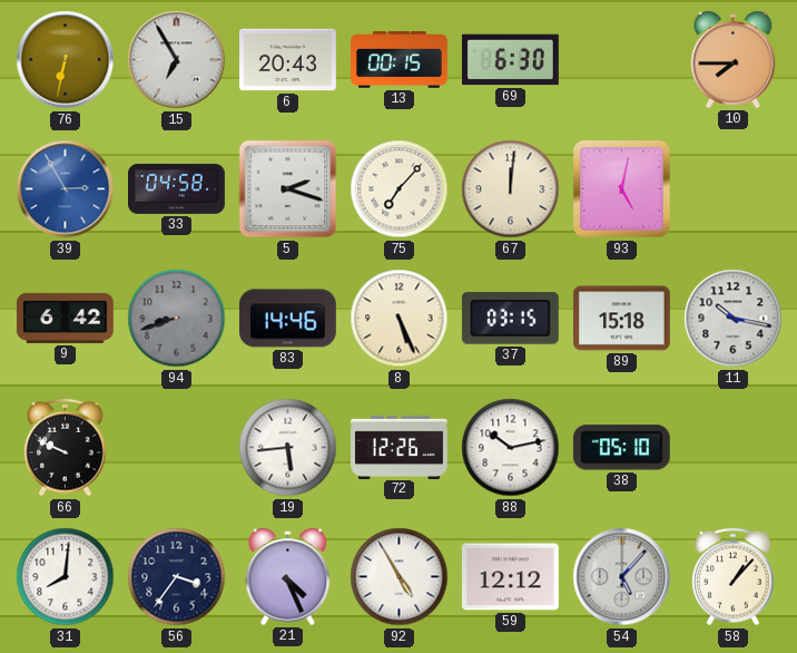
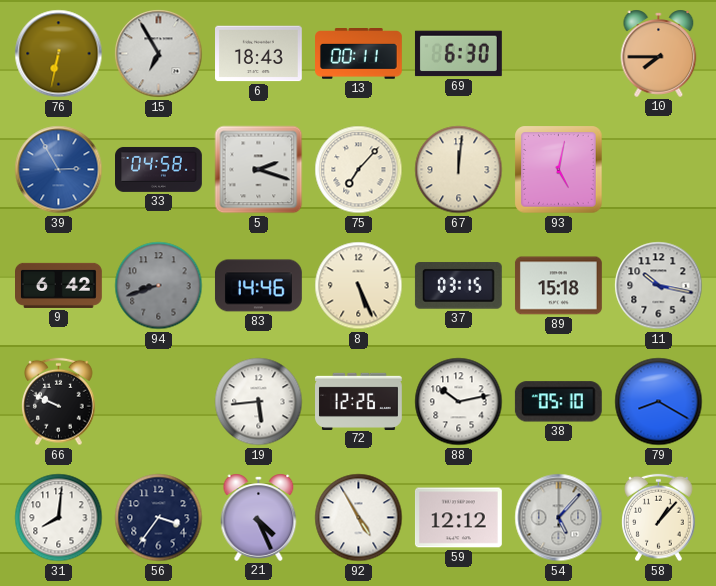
6: 20:43 -> 18:43 (259, 54)
13: 00:15 -> 00:11 (359, 54)
79: none -> 8:20 (659, 402)
